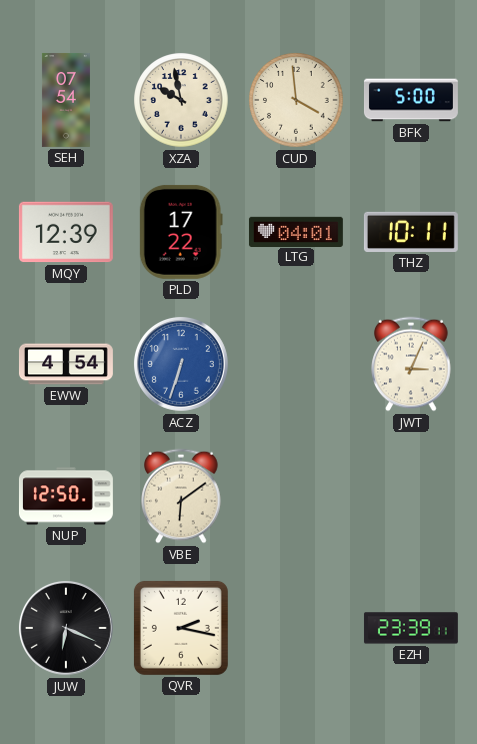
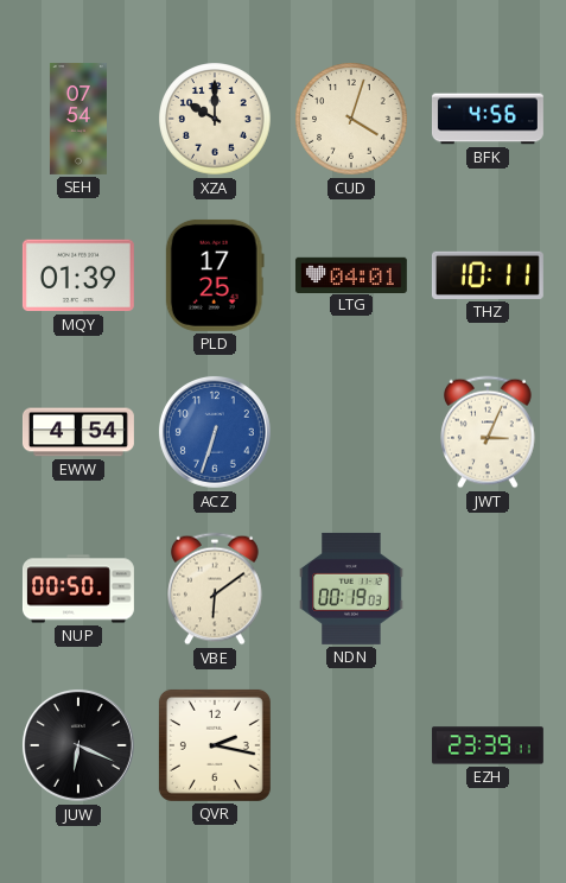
XZA: 9:58 -> 10:00 (215, 119)
CUD: 3:59 -> 4:03 (351, 119)
BFK: 5:00 -> 4:56 (488, 119)
MQY: 12:39 -> 01:39 (78, 275)
PLD: 17:22 -> 17:25 (215, 275)
NUP: 12:50 -> 00:50 (78, 589)
NDN: none -> 00:19 (351, 589)
